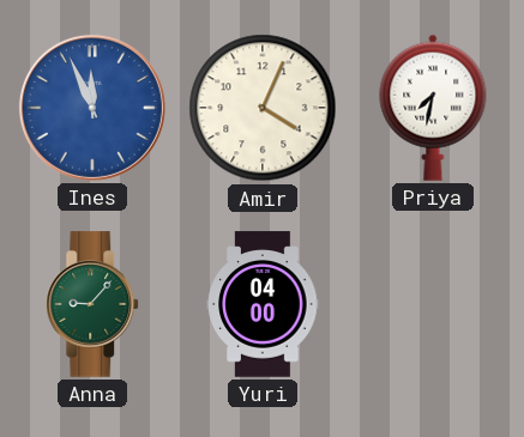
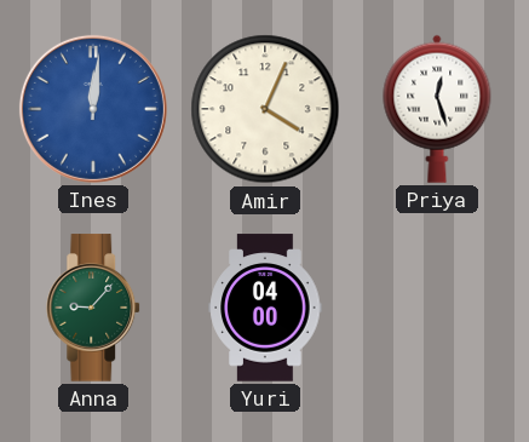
Ines: 11:56 -> 12:01 (93, 109)
Priya: 7:32 -> 12:27 (437, 109)
